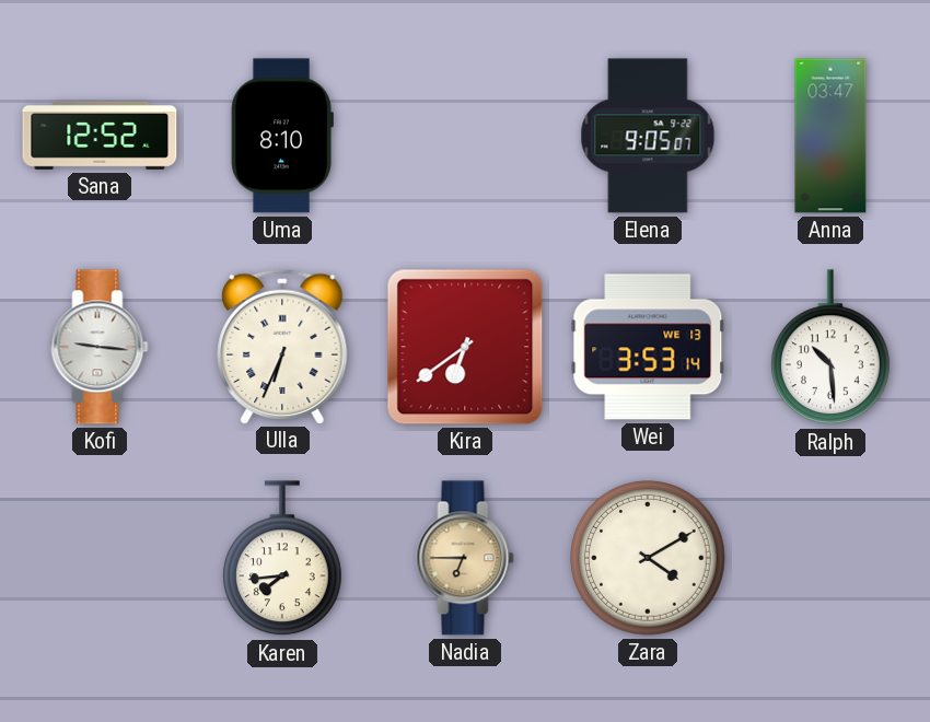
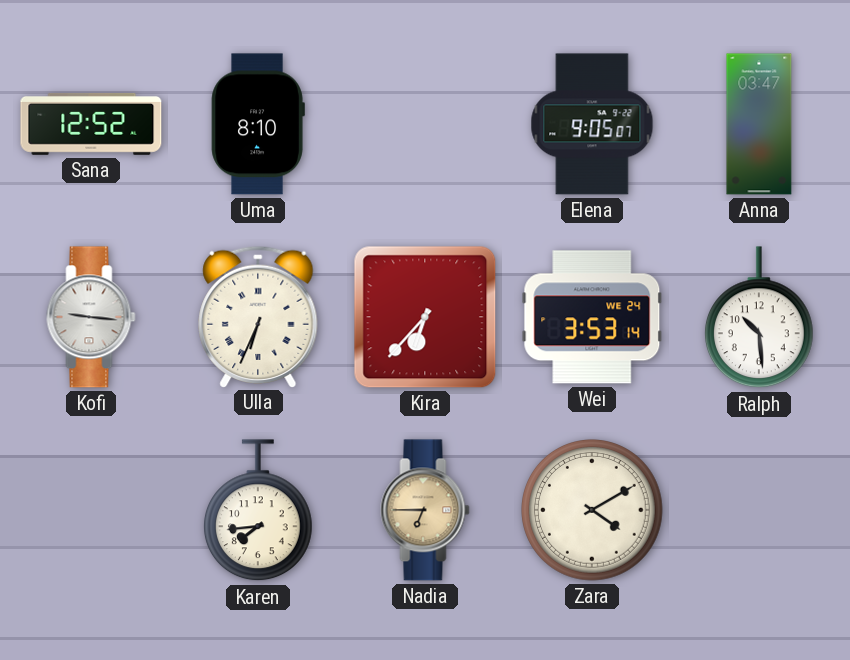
Kira: 6:39 -> 6:37 (425, 317)
Wei date: WE 13 -> WE 24 (592, 317)
